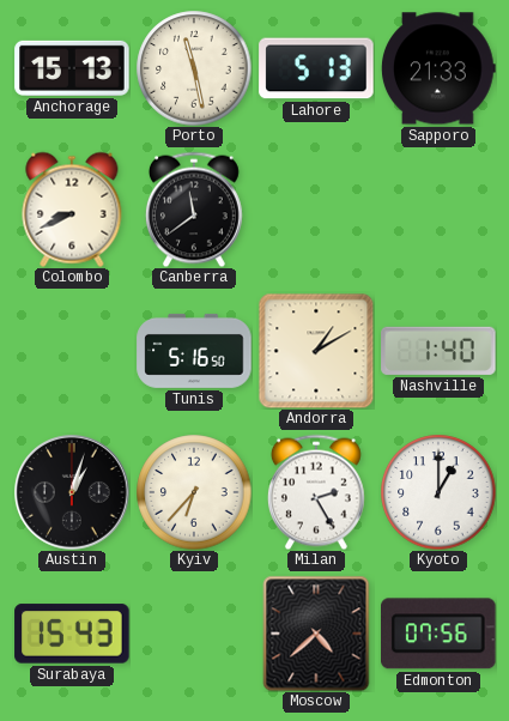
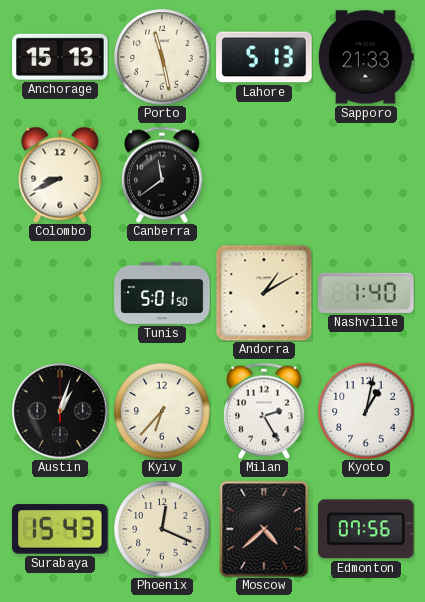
Tunis: 5:16 -> 5:01 (162, 293)
Kyoto: 1:00 -> 1:02 (366, 411)
Phoenix: none -> 12:19 (162, 529)
